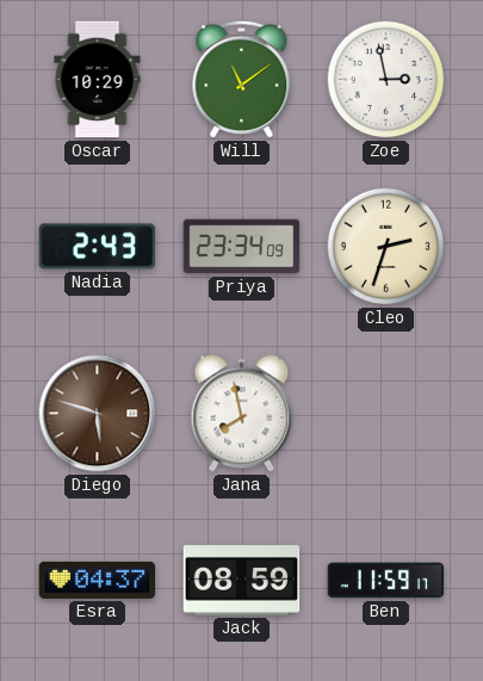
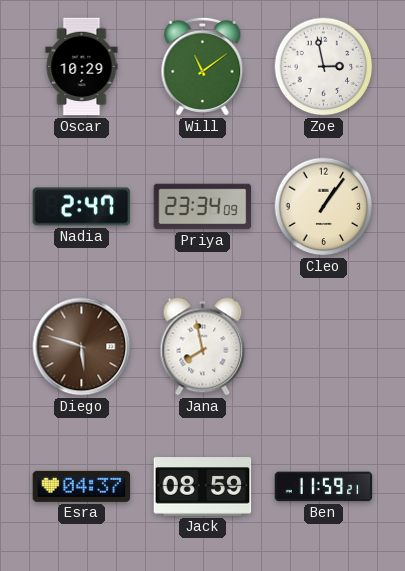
Nadia: 2:43 -> 2:47 (82, 207)
Cleo: 2:33 -> 1:06 (324, 207)
Ben: 11:59:17 -> 11:59:21 (324, 487)
